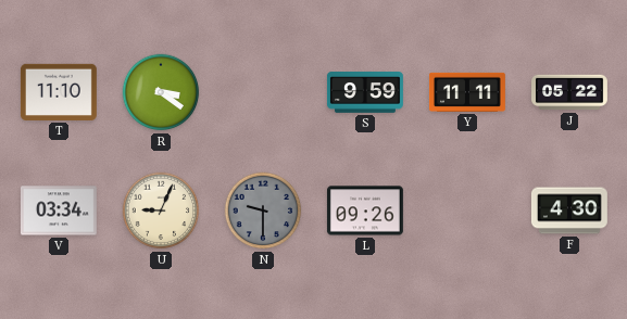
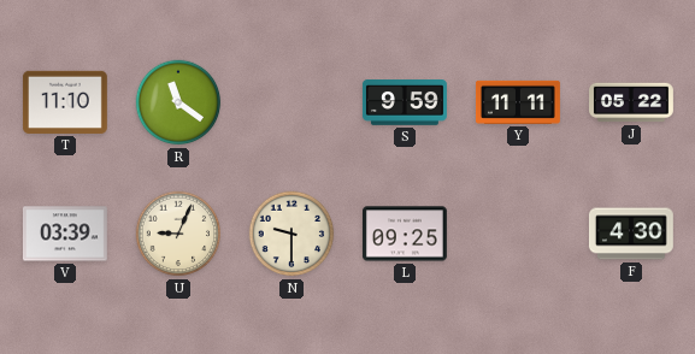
R: 3:21 -> 11:21 (178, 102)
V: 03:34 -> 03:39 (65, 234)
N dial: grey -> cream (291, 234)
L: 09:26 -> 09:25 (405, 234)
